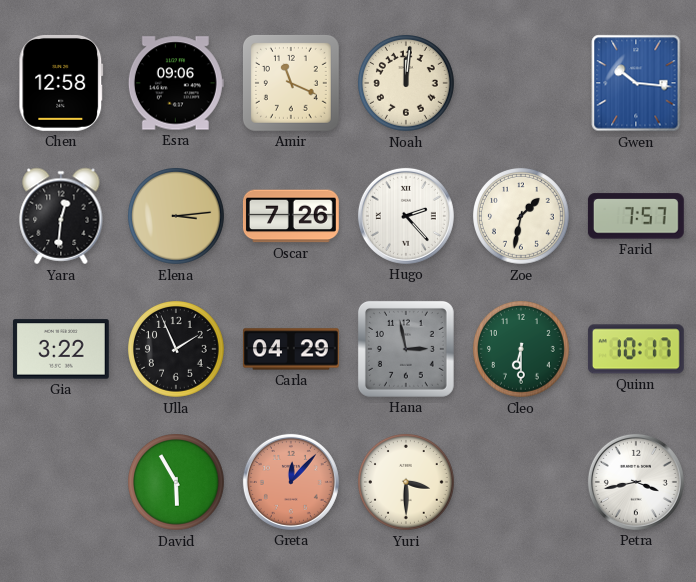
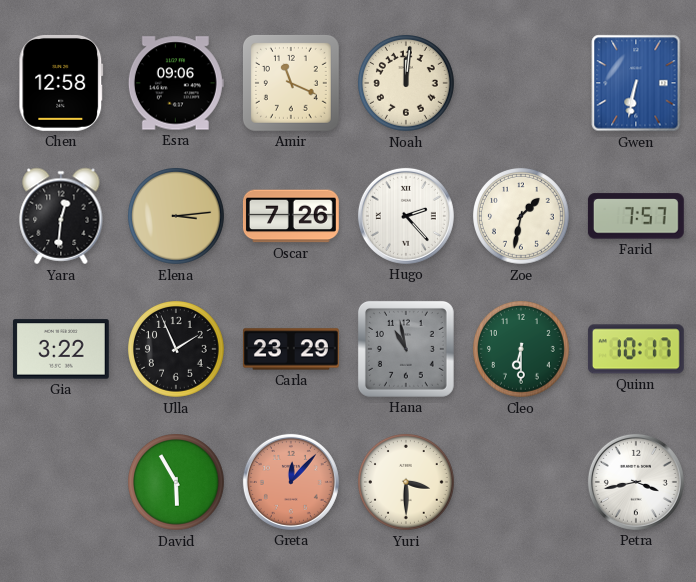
Gwen: 10:16 -> 6:32 (636, 83)
Carla: 04:29 -> 23:29 (291, 349)
Hana: 2:58 -> 10:58 (406, 349)
